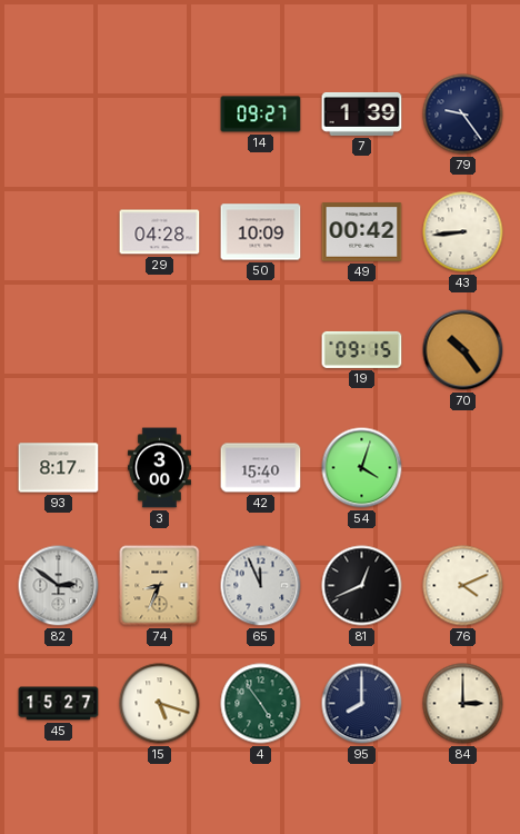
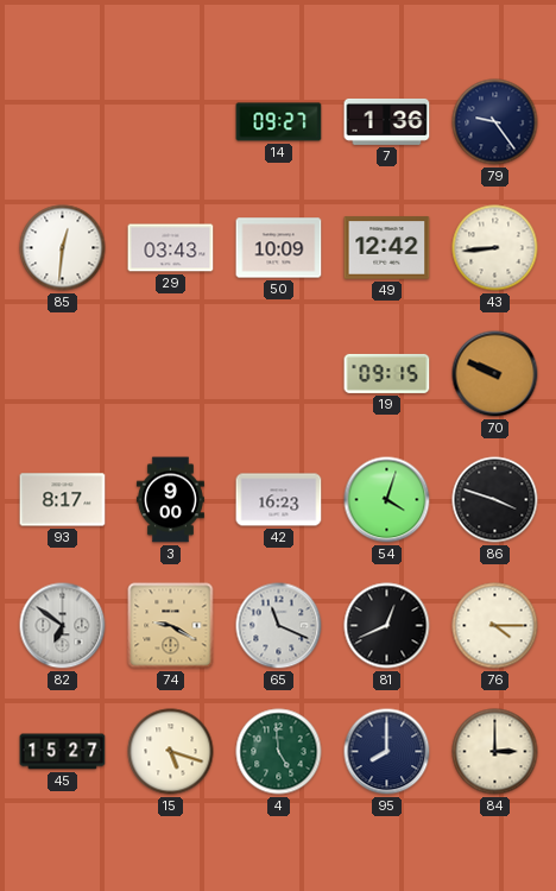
7: 1:39 -> 1:36 (387, 121)
85: none -> 12:31 (63, 248)
29: 04:28 -> 03:43 (171, 248)
49: 00:42 -> 12:42 (387, 248)
70: 10:24 -> 9:49 (495, 374)
3: 3:00 -> 9:00 (170, 500)
42: 15:40 -> 16:23 (279, 500)
86: none -> 3:48 (495, 500)
82: 2:51 -> 6:51 (63, 626)
74: 8:34 -> 9:20 (171, 626)
65: 11:56 -> 11:19 (279, 626)
76: 4:11 -> 4:15 (495, 626)
4: 4:54 -> 4:59 (279, 752)
